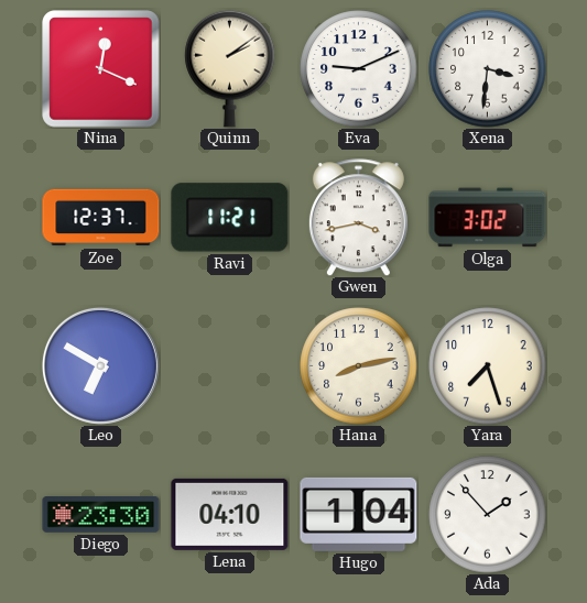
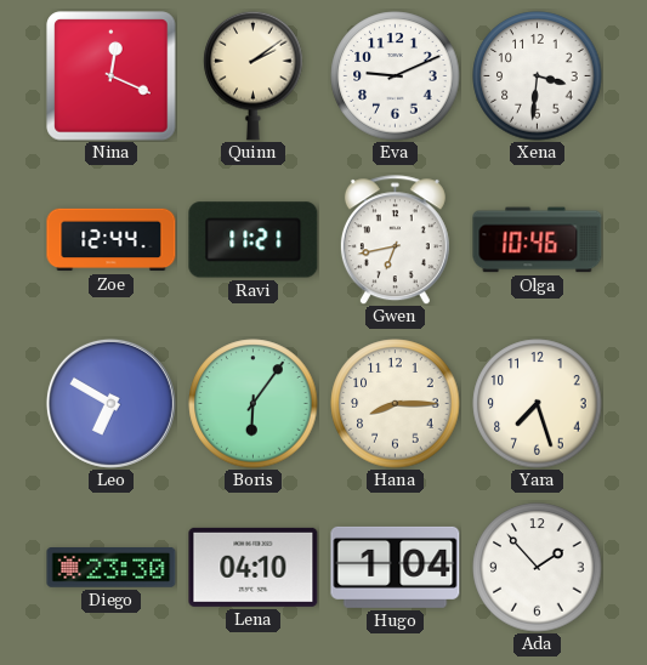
Zoe: 12:37 -> 12:44 (112, 240)
Gwen: 3:43 -> 6:43 (395, 240)
Olga: 3:02 -> 10:46 (538, 240)
Boris: none -> 6:06 (254, 404)
Hana: 8:13 -> 8:15 (396, 404)
